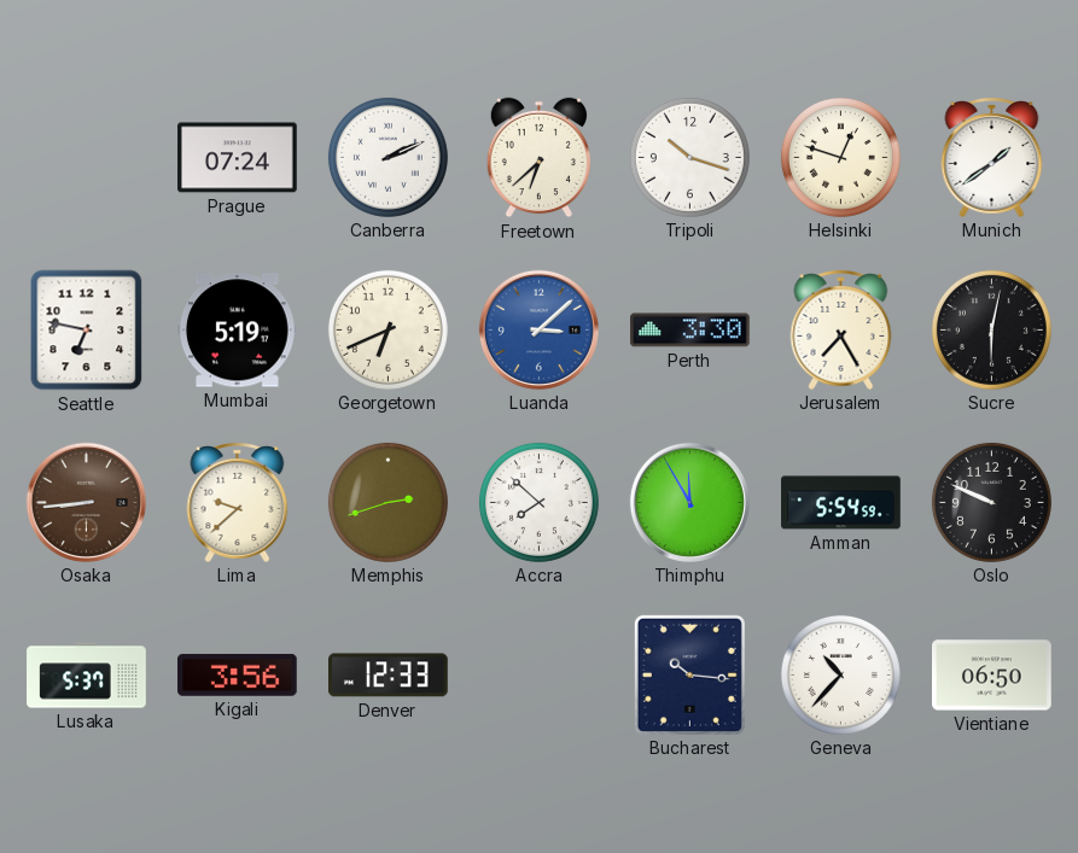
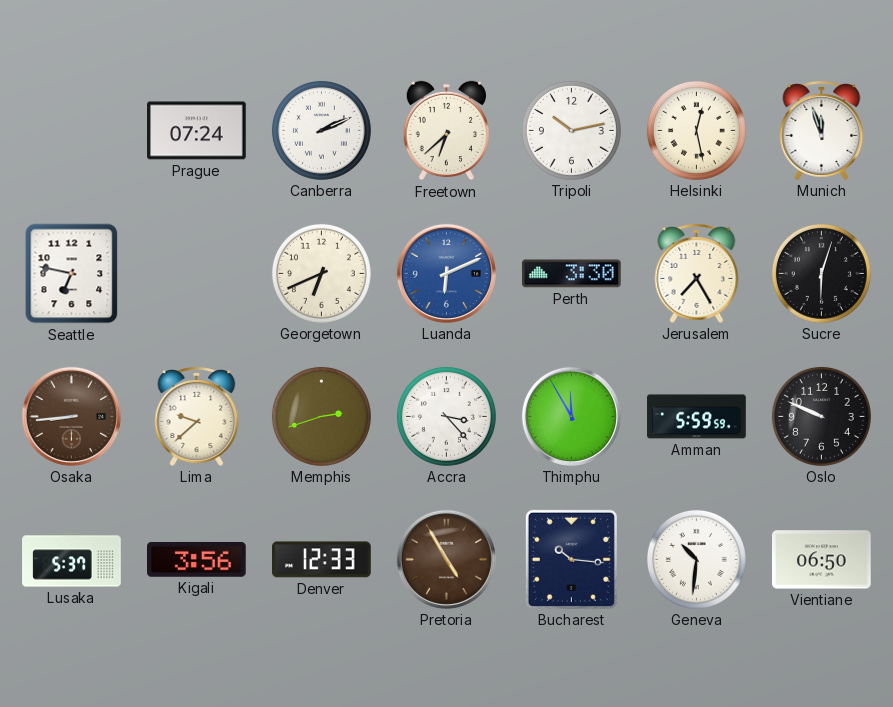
Tripoli: 10:18 -> 10:13 (571, 130)
Helsinki: 12:48 -> 12:28 (696, 130)
Munich: 1:39 -> 11:57 (822, 131)
Mumbai: 5:19 -> none (238, 331)
Luanda: 3:08 -> 6:11 (446, 273)
Sucre: 6:02 -> 6:03 (821, 273)
Accra: 7:52 -> 3:23 (446, 416)
Amman: 5:54 -> 5:59 (697, 417)
Pretoria: none -> 4:55 (446, 559)
Geneva: 10:37 -> 10:31 (696, 559)
